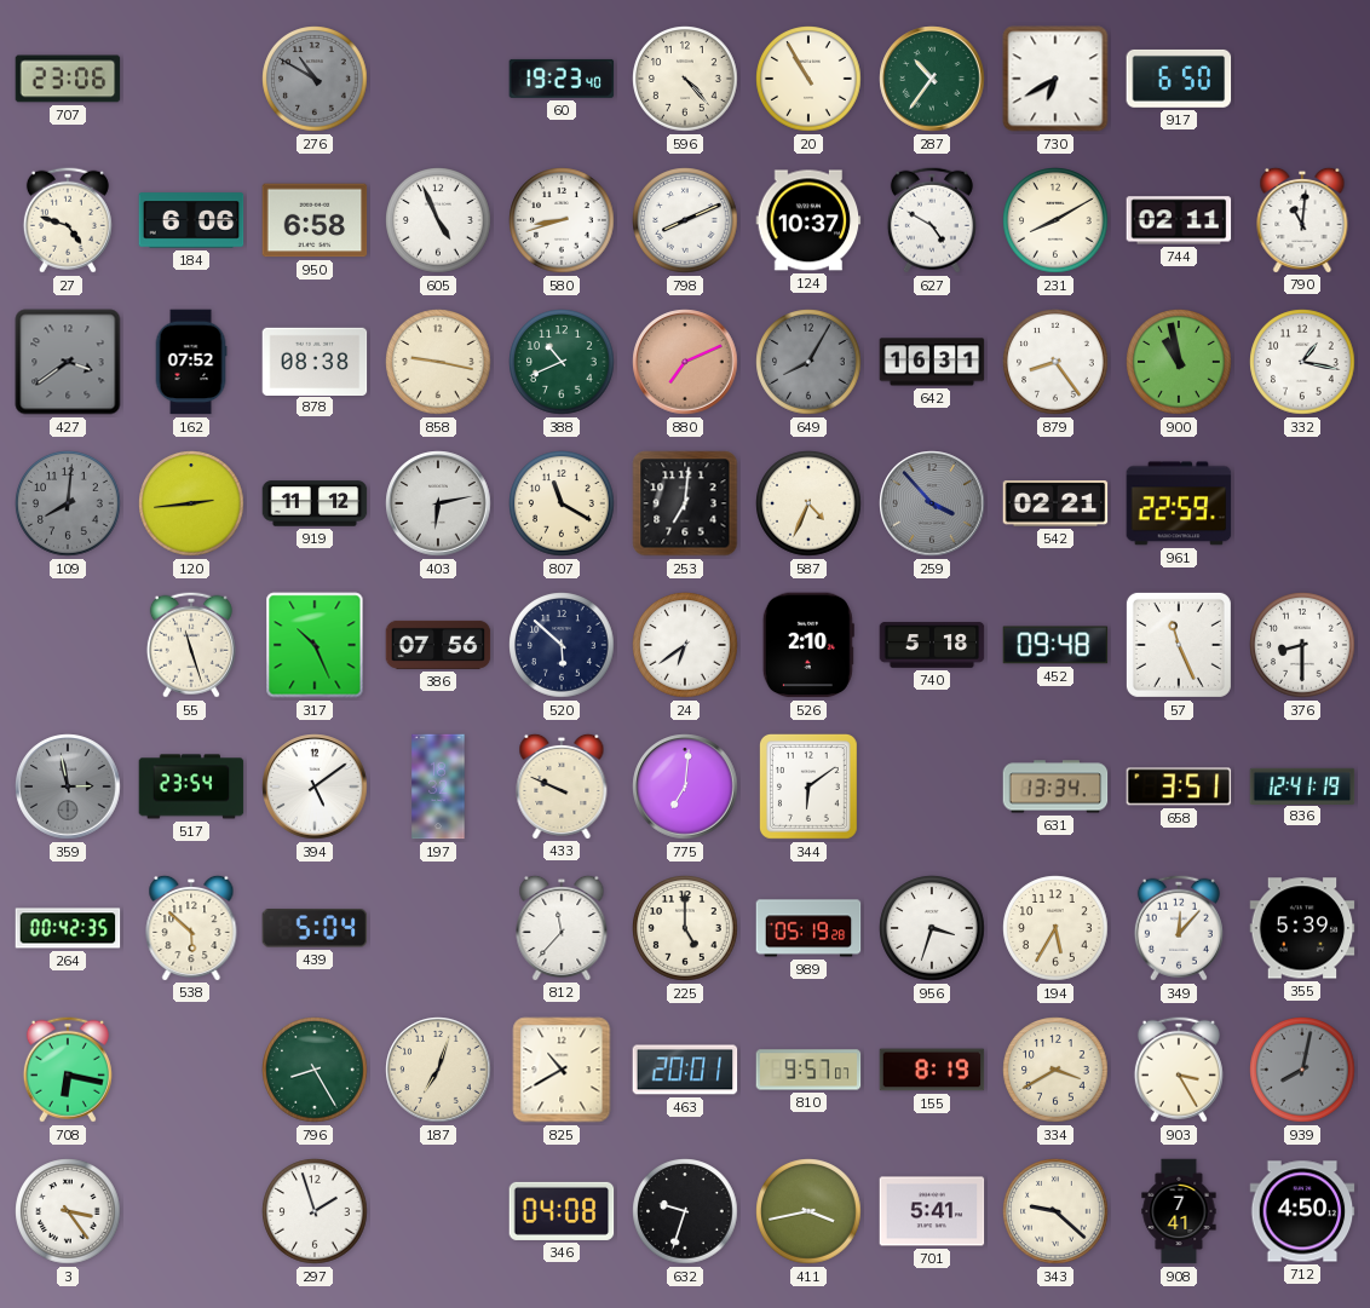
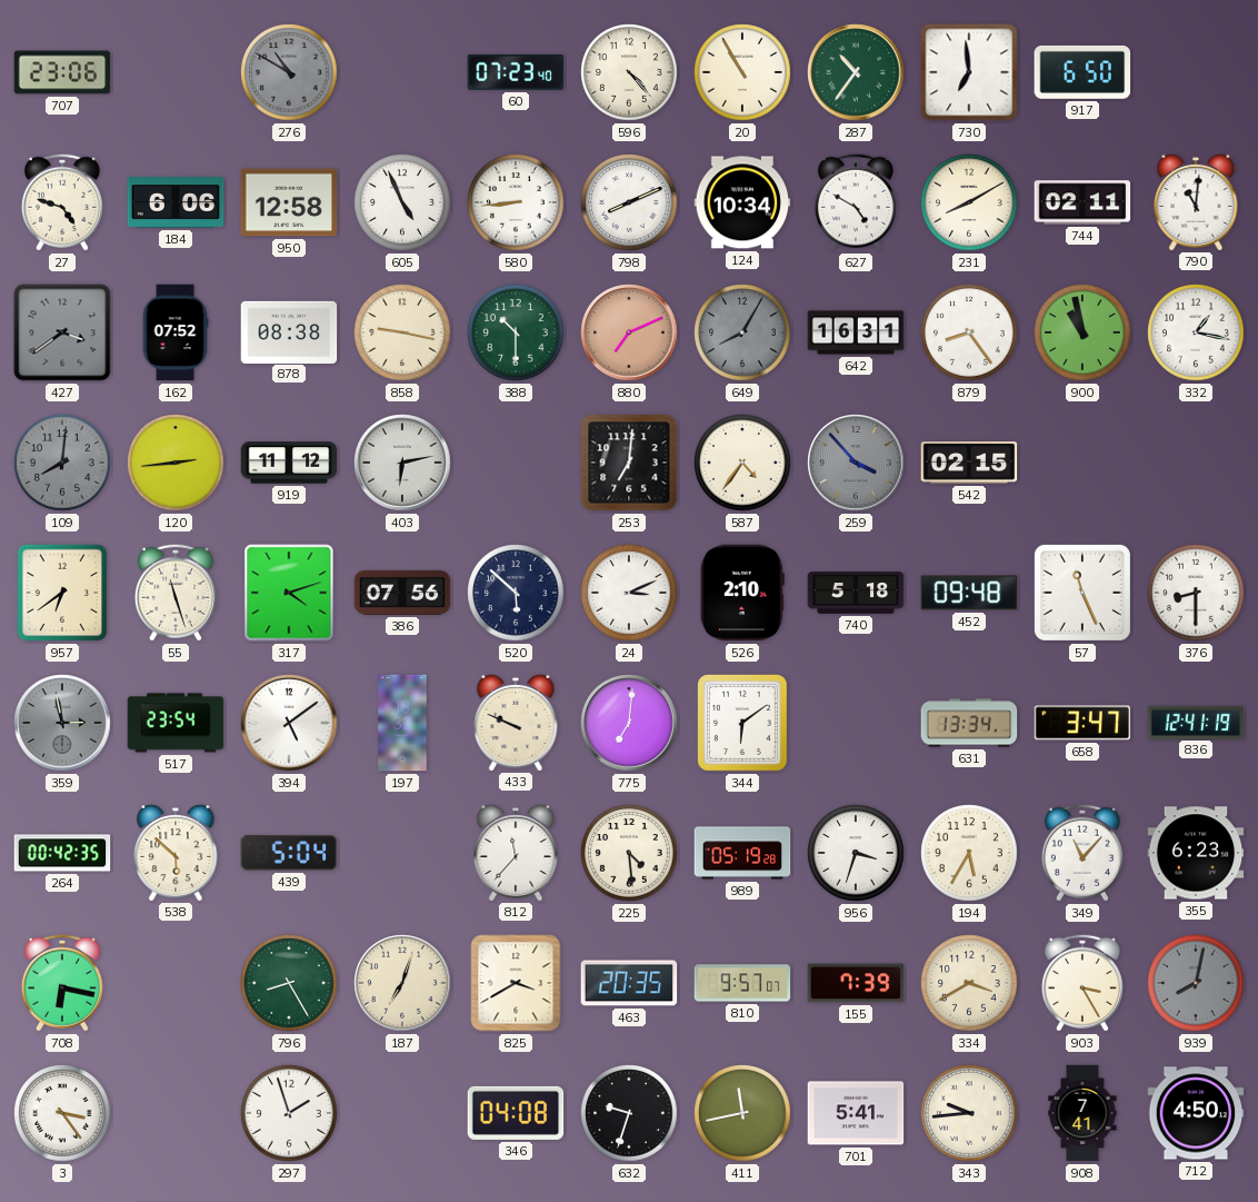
60: 19:23 -> 07:23 (516, 72)
730: 6:40 -> 6:59 (969, 72)
950: 6:58 -> 12:58 (289, 202)
580: 8:42 -> 8:44 (516, 202)
124: 10:37 -> 10:34 (742, 202)
388: 10:41 -> 10:30 (516, 332)
807: 11:20 -> none (562, 503)
587: 4:34 -> 4:36 (742, 463)
542: 02:21 -> 02:15 (969, 463)
961: 22:59 -> none (1179, 503)
957: none -> 6:39 (62, 593)
317: 10:26 -> 4:12 (289, 593)
24: 6:39 -> 3:11 (629, 593)
658: 3:51 -> 3:47 (1082, 723)
225: 5:00 -> 4:29 (629, 853)
349: 12:07 -> 11:07 (1082, 853)
355: 5:39 -> 6:23 (1196, 853)
825: 10:40 -> 3:40 (516, 983)
463: 20:01 -> 20:35 (629, 983)
155: 8:19 -> 7:39 (856, 983)
411: 3:43 -> 11:43 (742, 1113)
343: 9:22 -> 9:44 (969, 1113)
